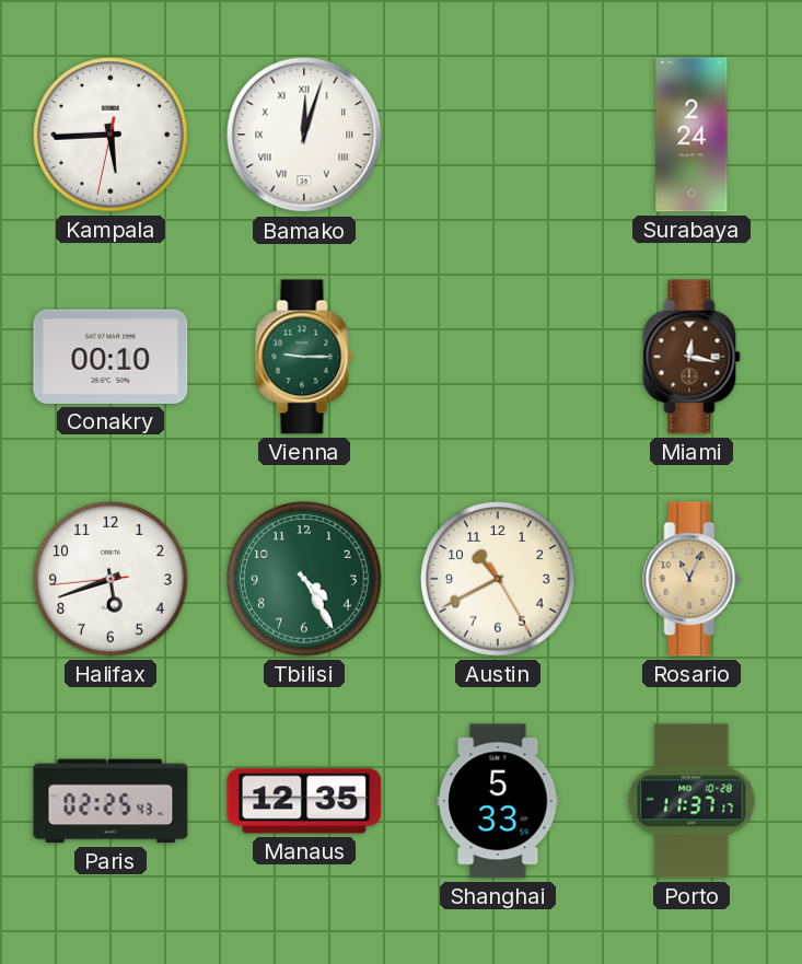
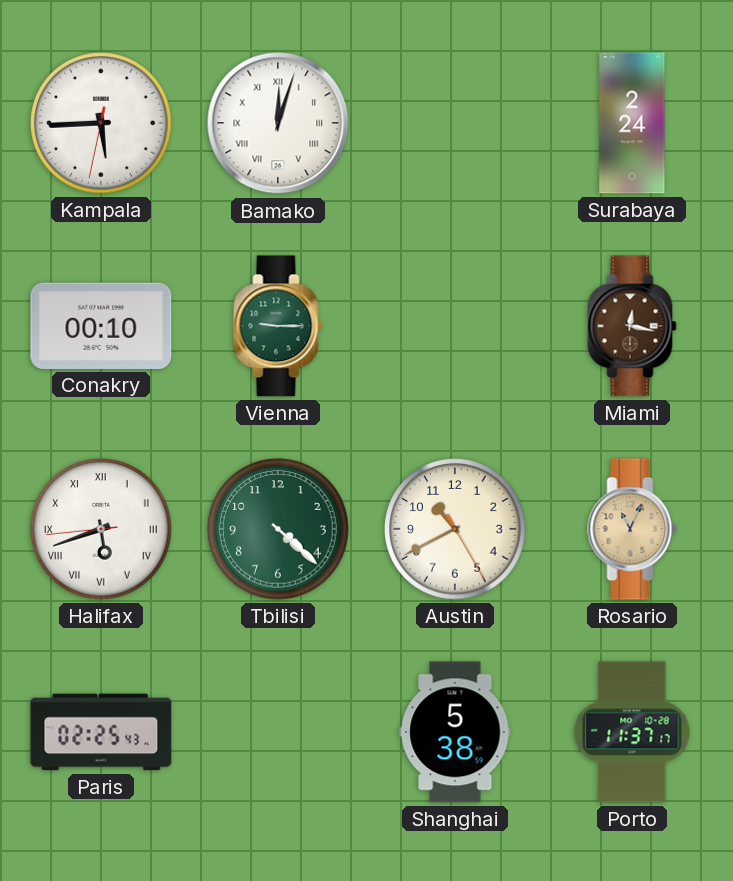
Halifax numerals: Arabic -> Roman (101, 529)
Tbilisi: 4:25 -> 4:22 (278, 529)
Manaus: 12:35 -> none (304, 801)
Shanghai: 5:33 -> 5:38 (455, 732)
